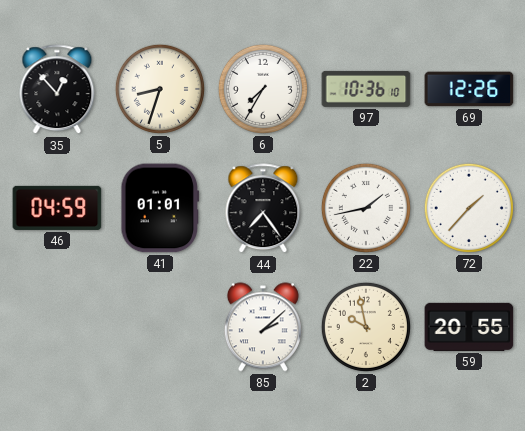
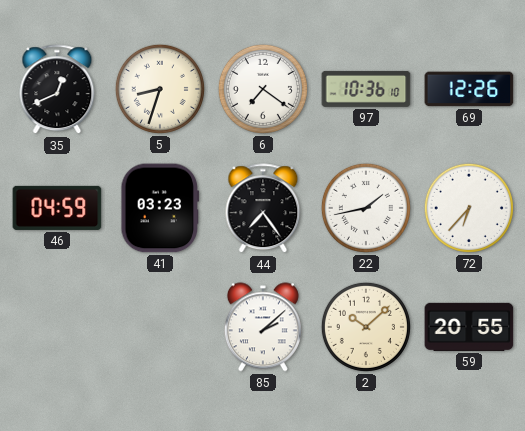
35: 12:53 -> 12:41 (57, 90)
6: 7:35 -> 7:21 (263, 89)
41: 01:01 -> 03:23 (160, 208)
72: 1:37 -> 6:37 (469, 208)
2: 9:58 -> 10:08 (366, 327)
